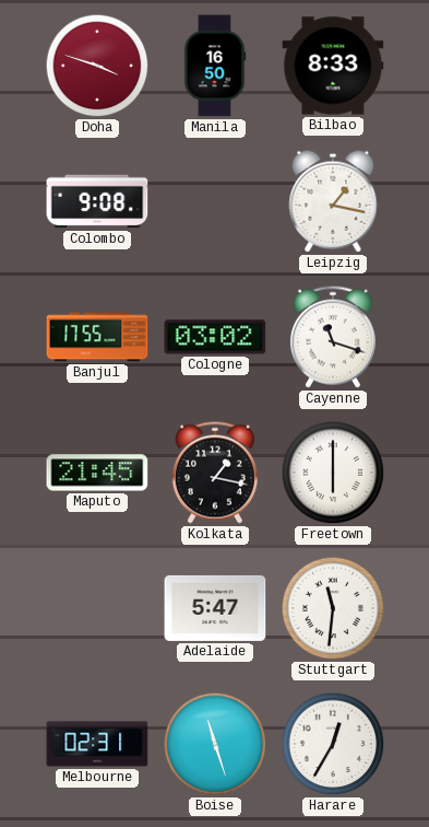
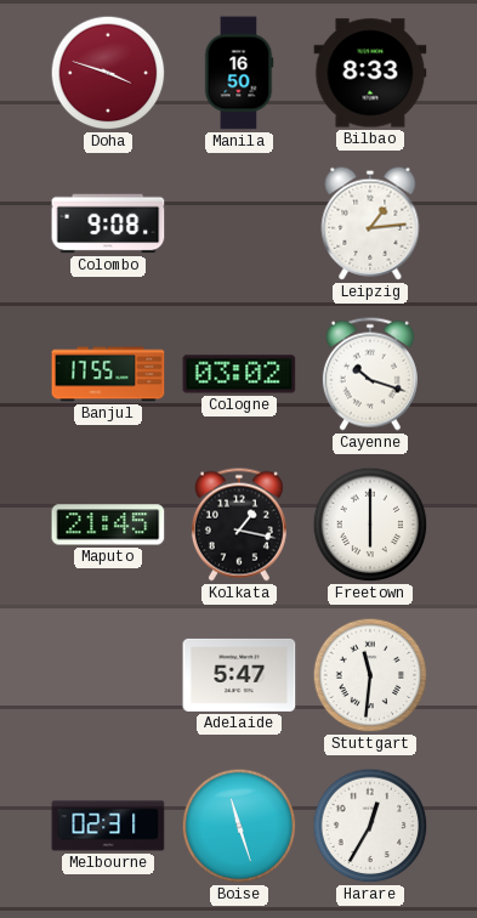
Leipzig: 1:17 -> 1:14 (370, 223)
Cayenne: 11:18 -> 10:18 (370, 374)
